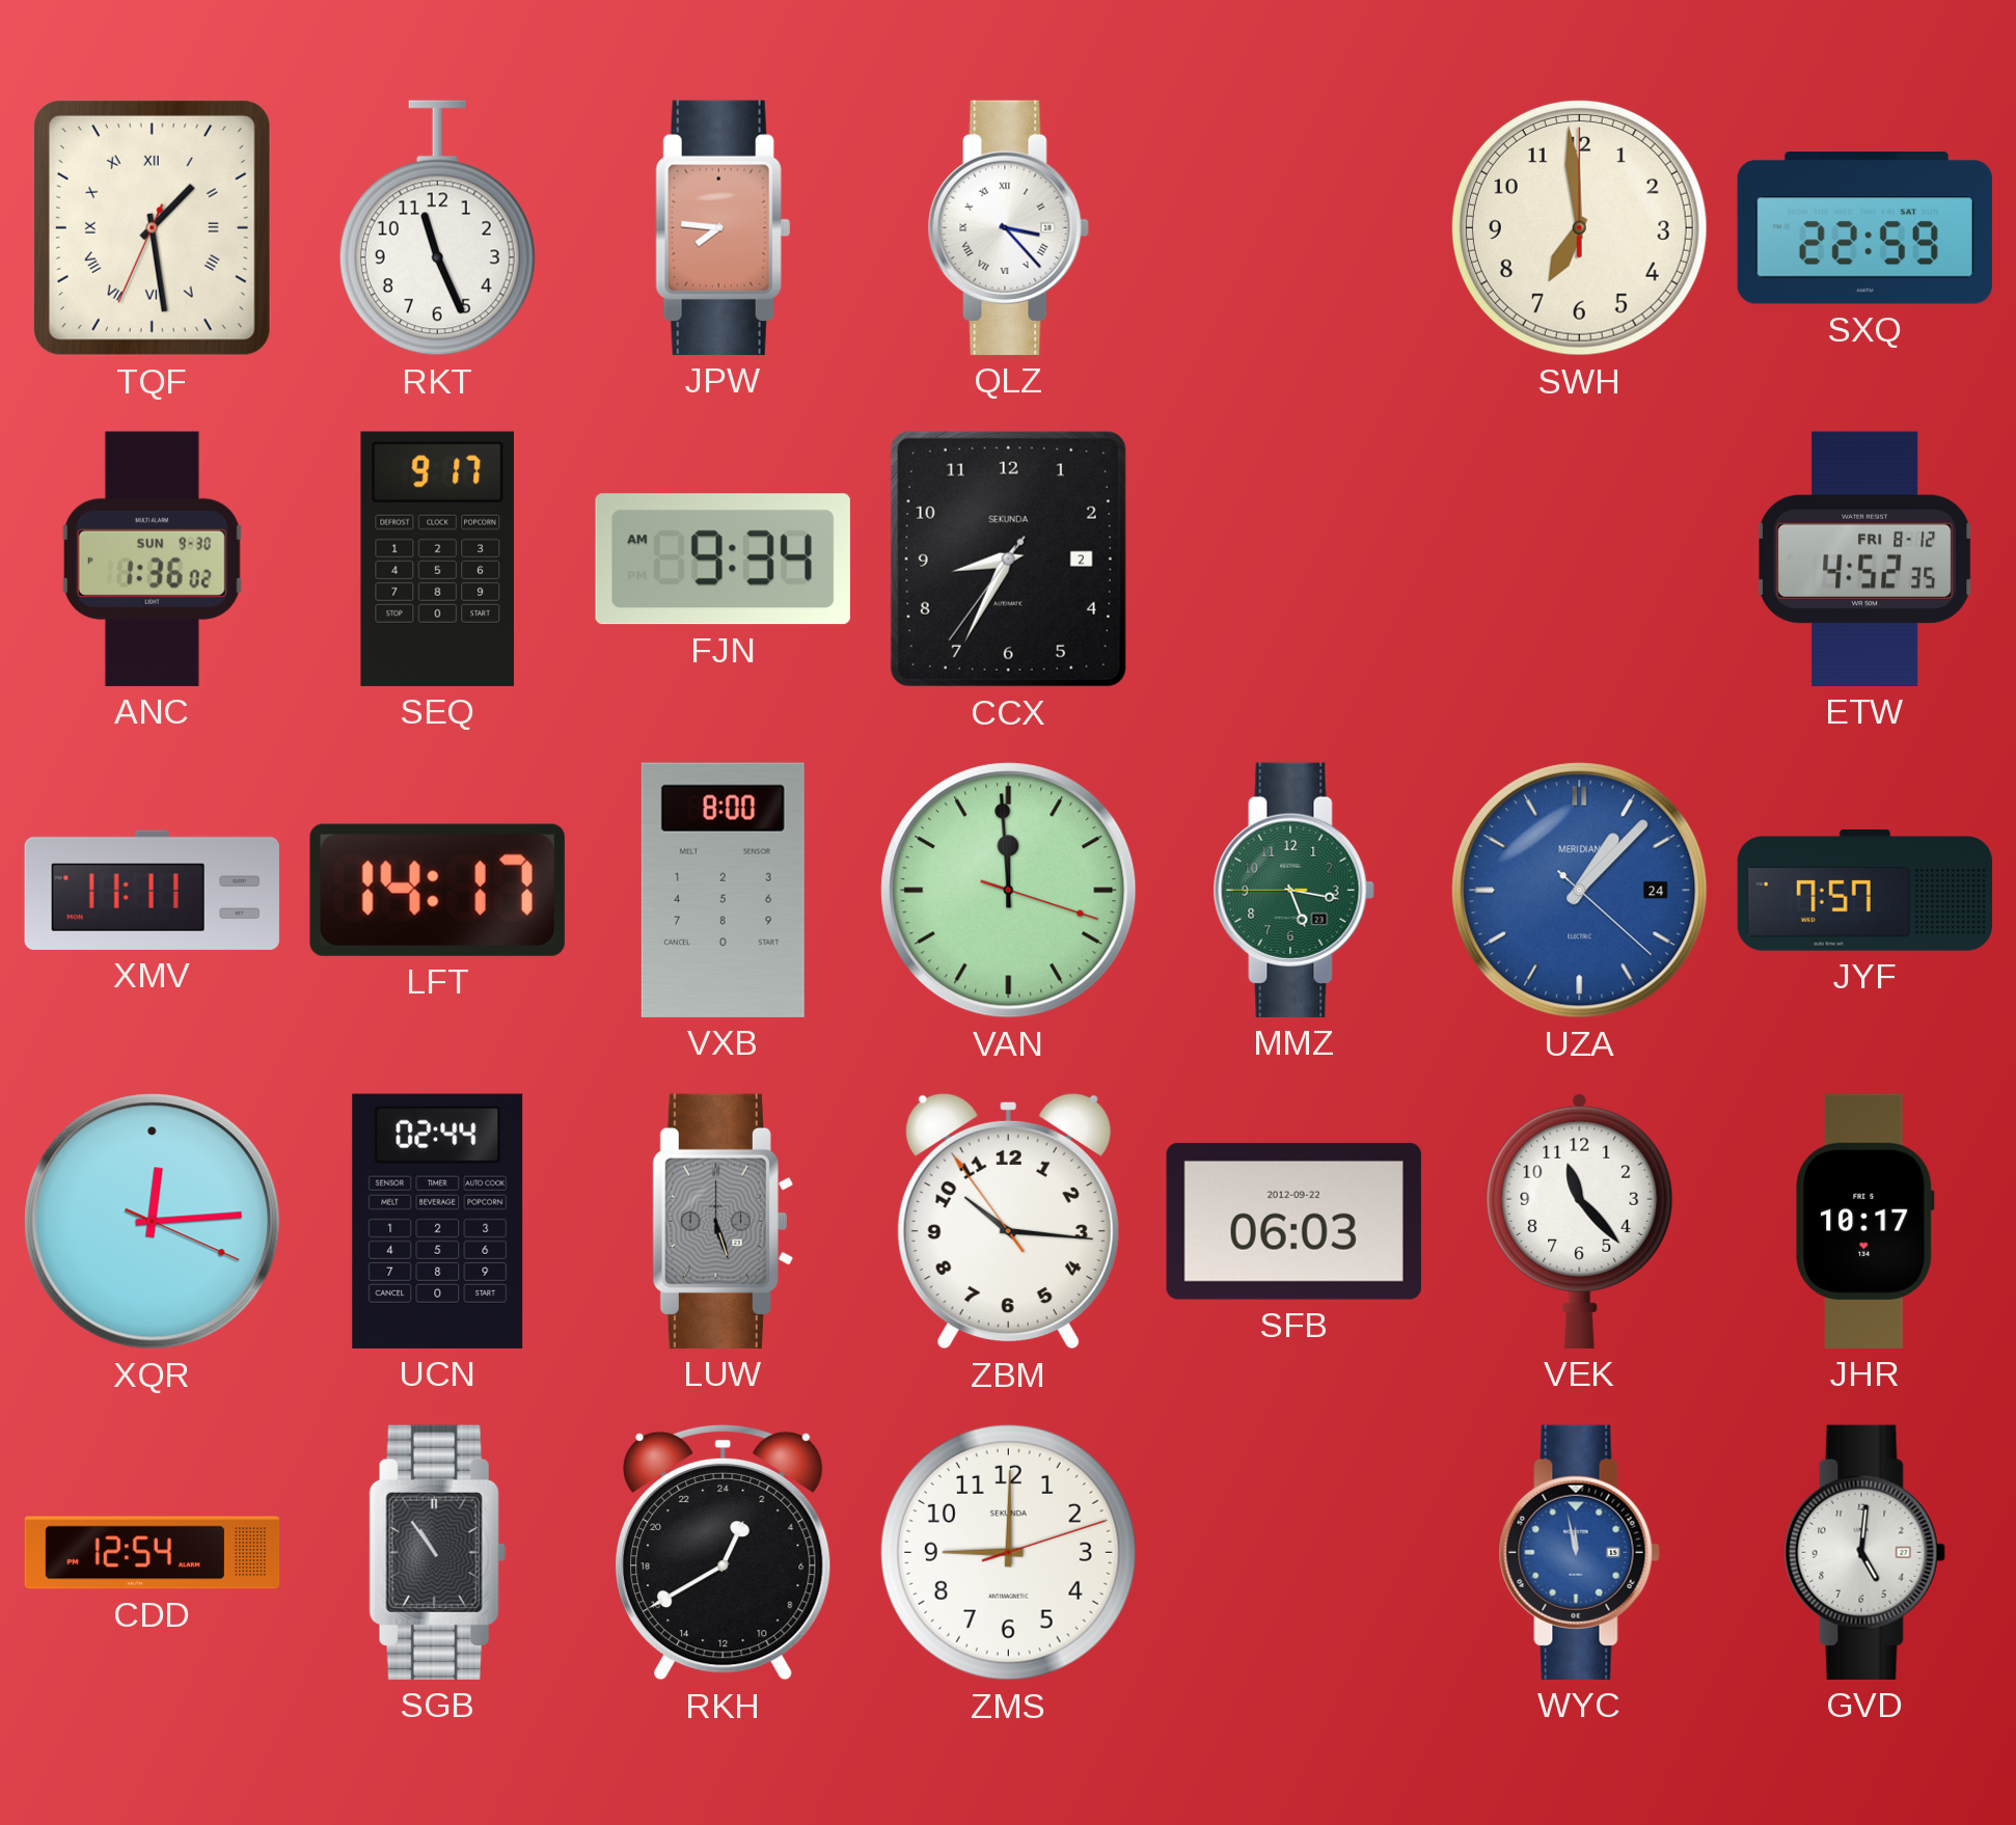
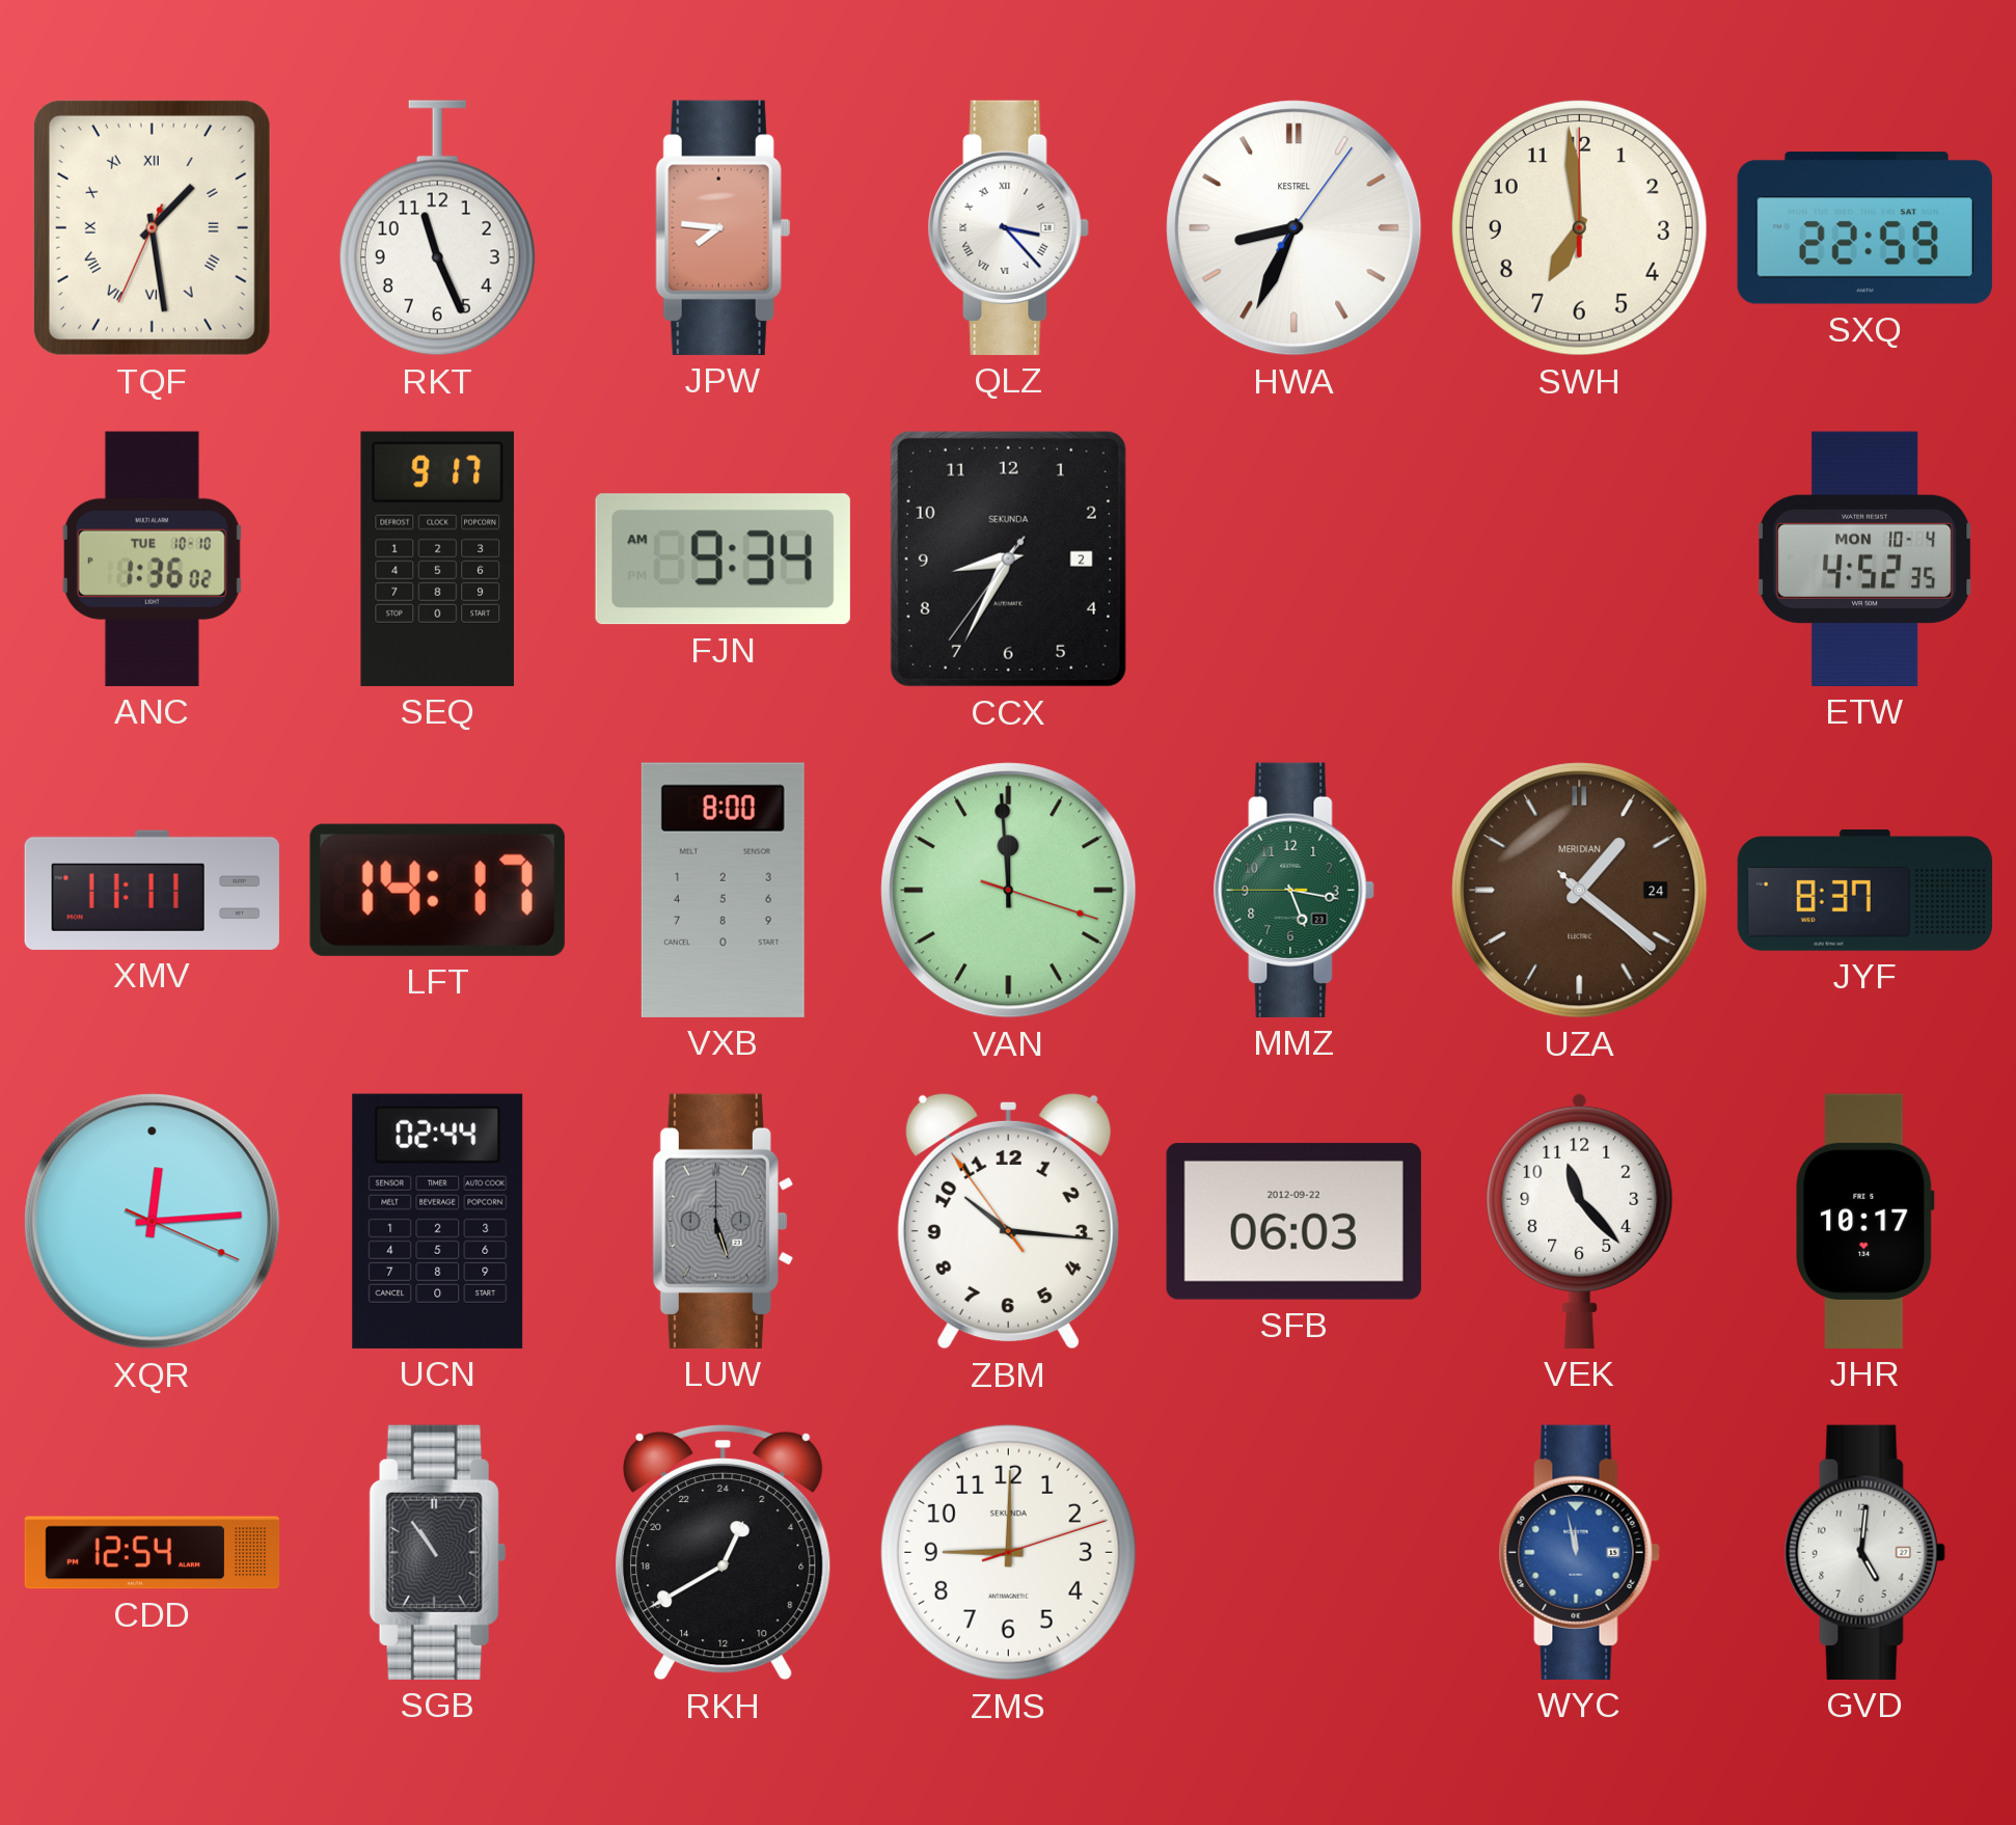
HWA: none -> 8:34 (1295, 228)
ANC date: SUN 9-30 -> TUE 10-10 (152, 559)
ETW date: FRI 8-12 -> MON 10-4 (1867, 559)
UZA: 1:07 -> 1:21 (1580, 891)
UZA dial: blue -> brown (1580, 891)
JYF: 7:57 -> 8:37 (1865, 891)
